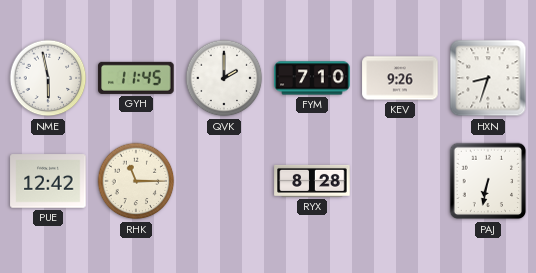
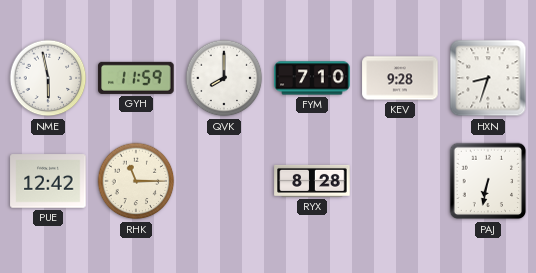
GYH: 11:45 -> 11:59 (136, 78)
QVK: 2:00 -> 8:00 (224, 78)
KEV: 9:26 -> 9:28 (400, 78)
